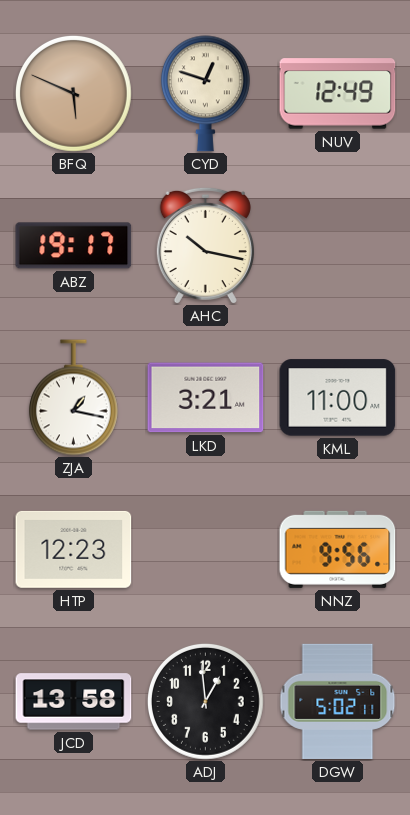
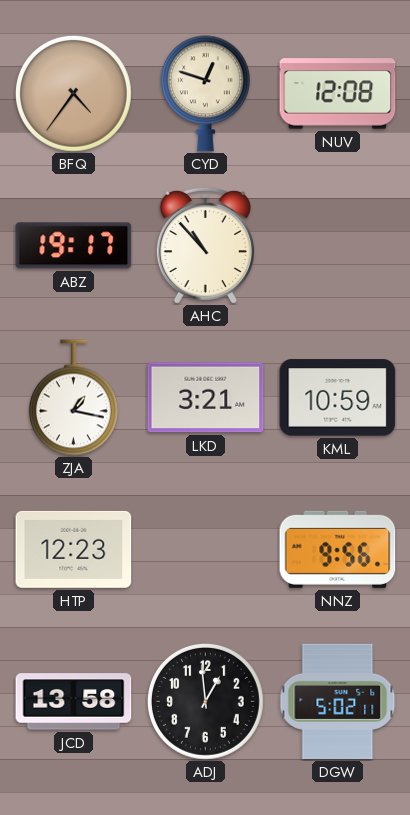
BFQ: 5:49 -> 4:36 (73, 93)
NUV: 12:49 -> 12:08 (338, 94)
AHC: 10:17 -> 10:53 (205, 245)
KML: 11:00 -> 10:59 (338, 398)
